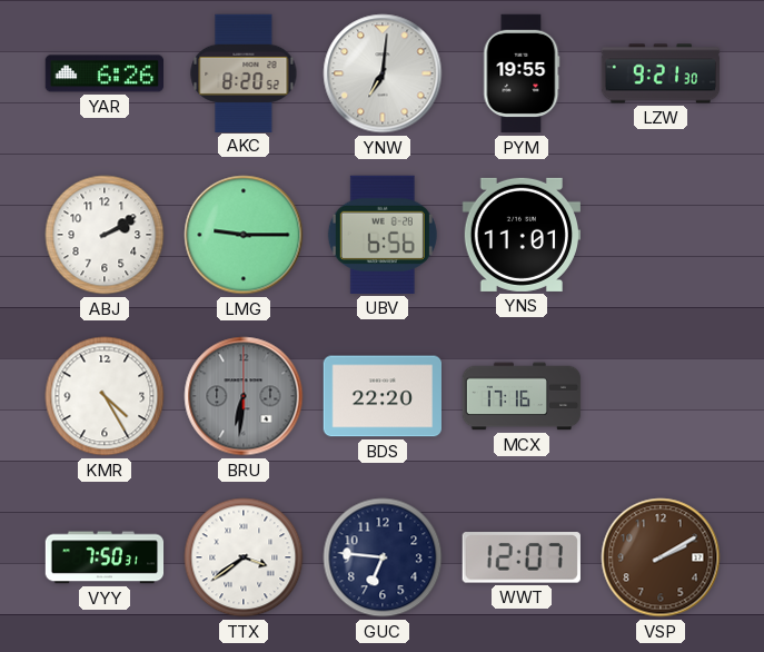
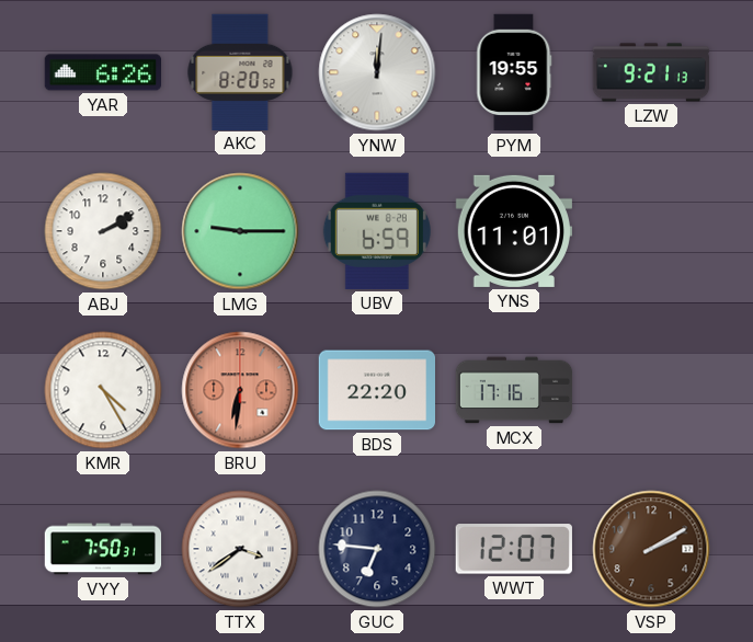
YNW: 7:01 -> 12:01 (377, 72)
LZW: 9:21:30 -> 9:21:13 (651, 72)
UBV: 6:56 -> 6:59 (377, 231)
BRU dial: grey -> salmon (240, 390)
